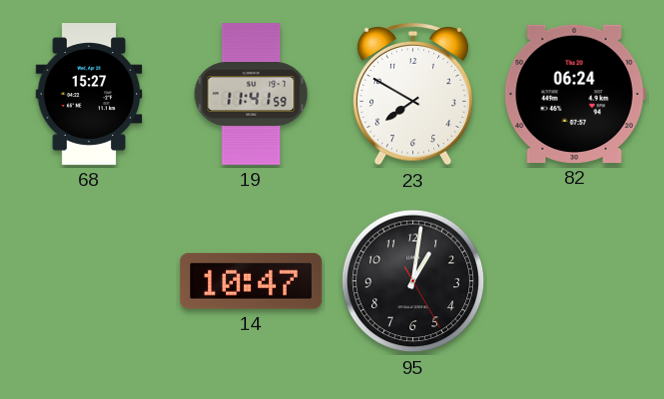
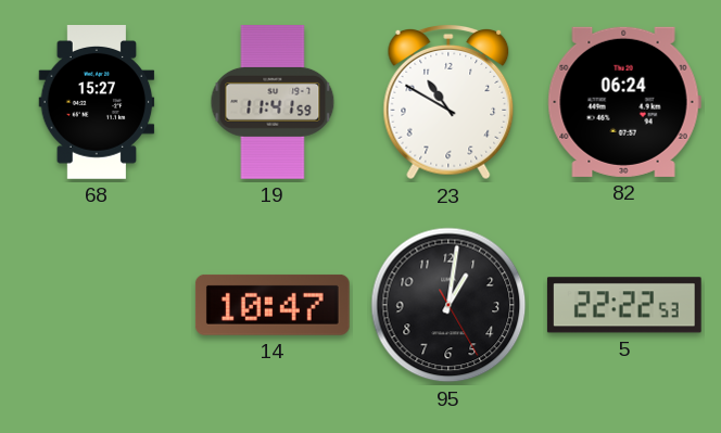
23: 7:50 -> 10:50 (448, 102)
5: none -> 22:22 (624, 305)
